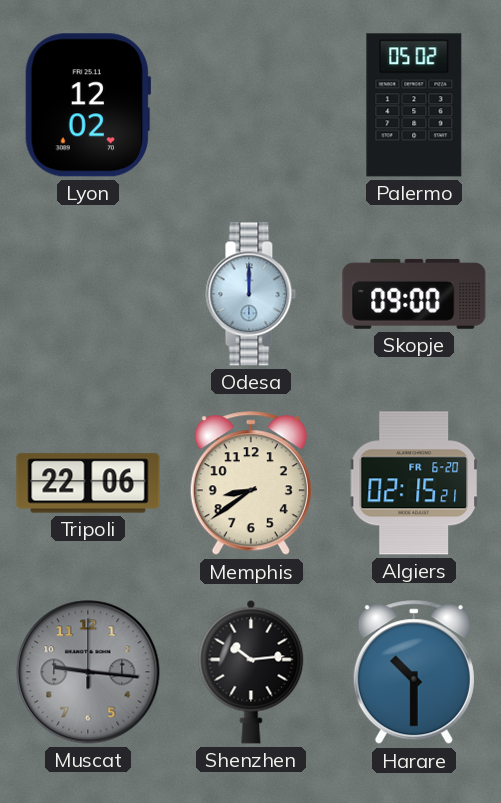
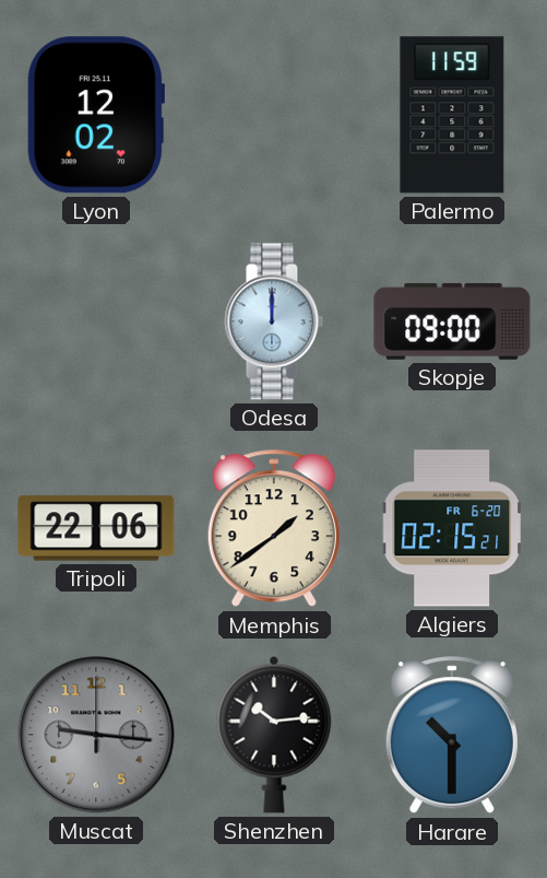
Palermo: 05:02 -> 11:59 (452, 115)
Memphis: 8:39 -> 1:39 (274, 529)
